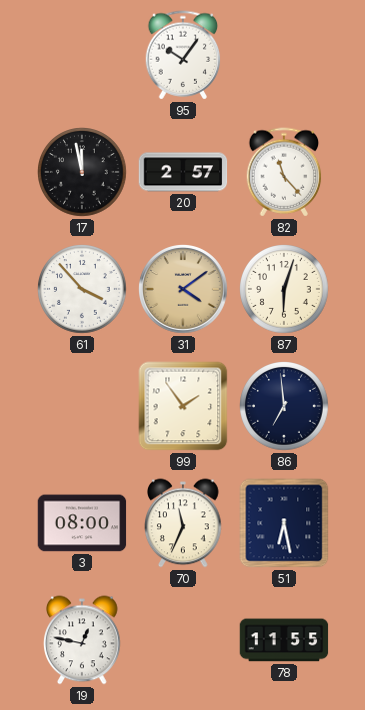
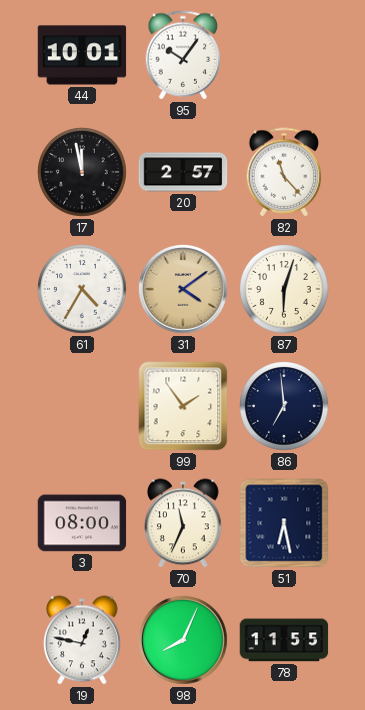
44: none -> 10:01 (82, 55)
61: 3:53 -> 4:35 (83, 290)
98: none -> 8:04 (184, 641)
